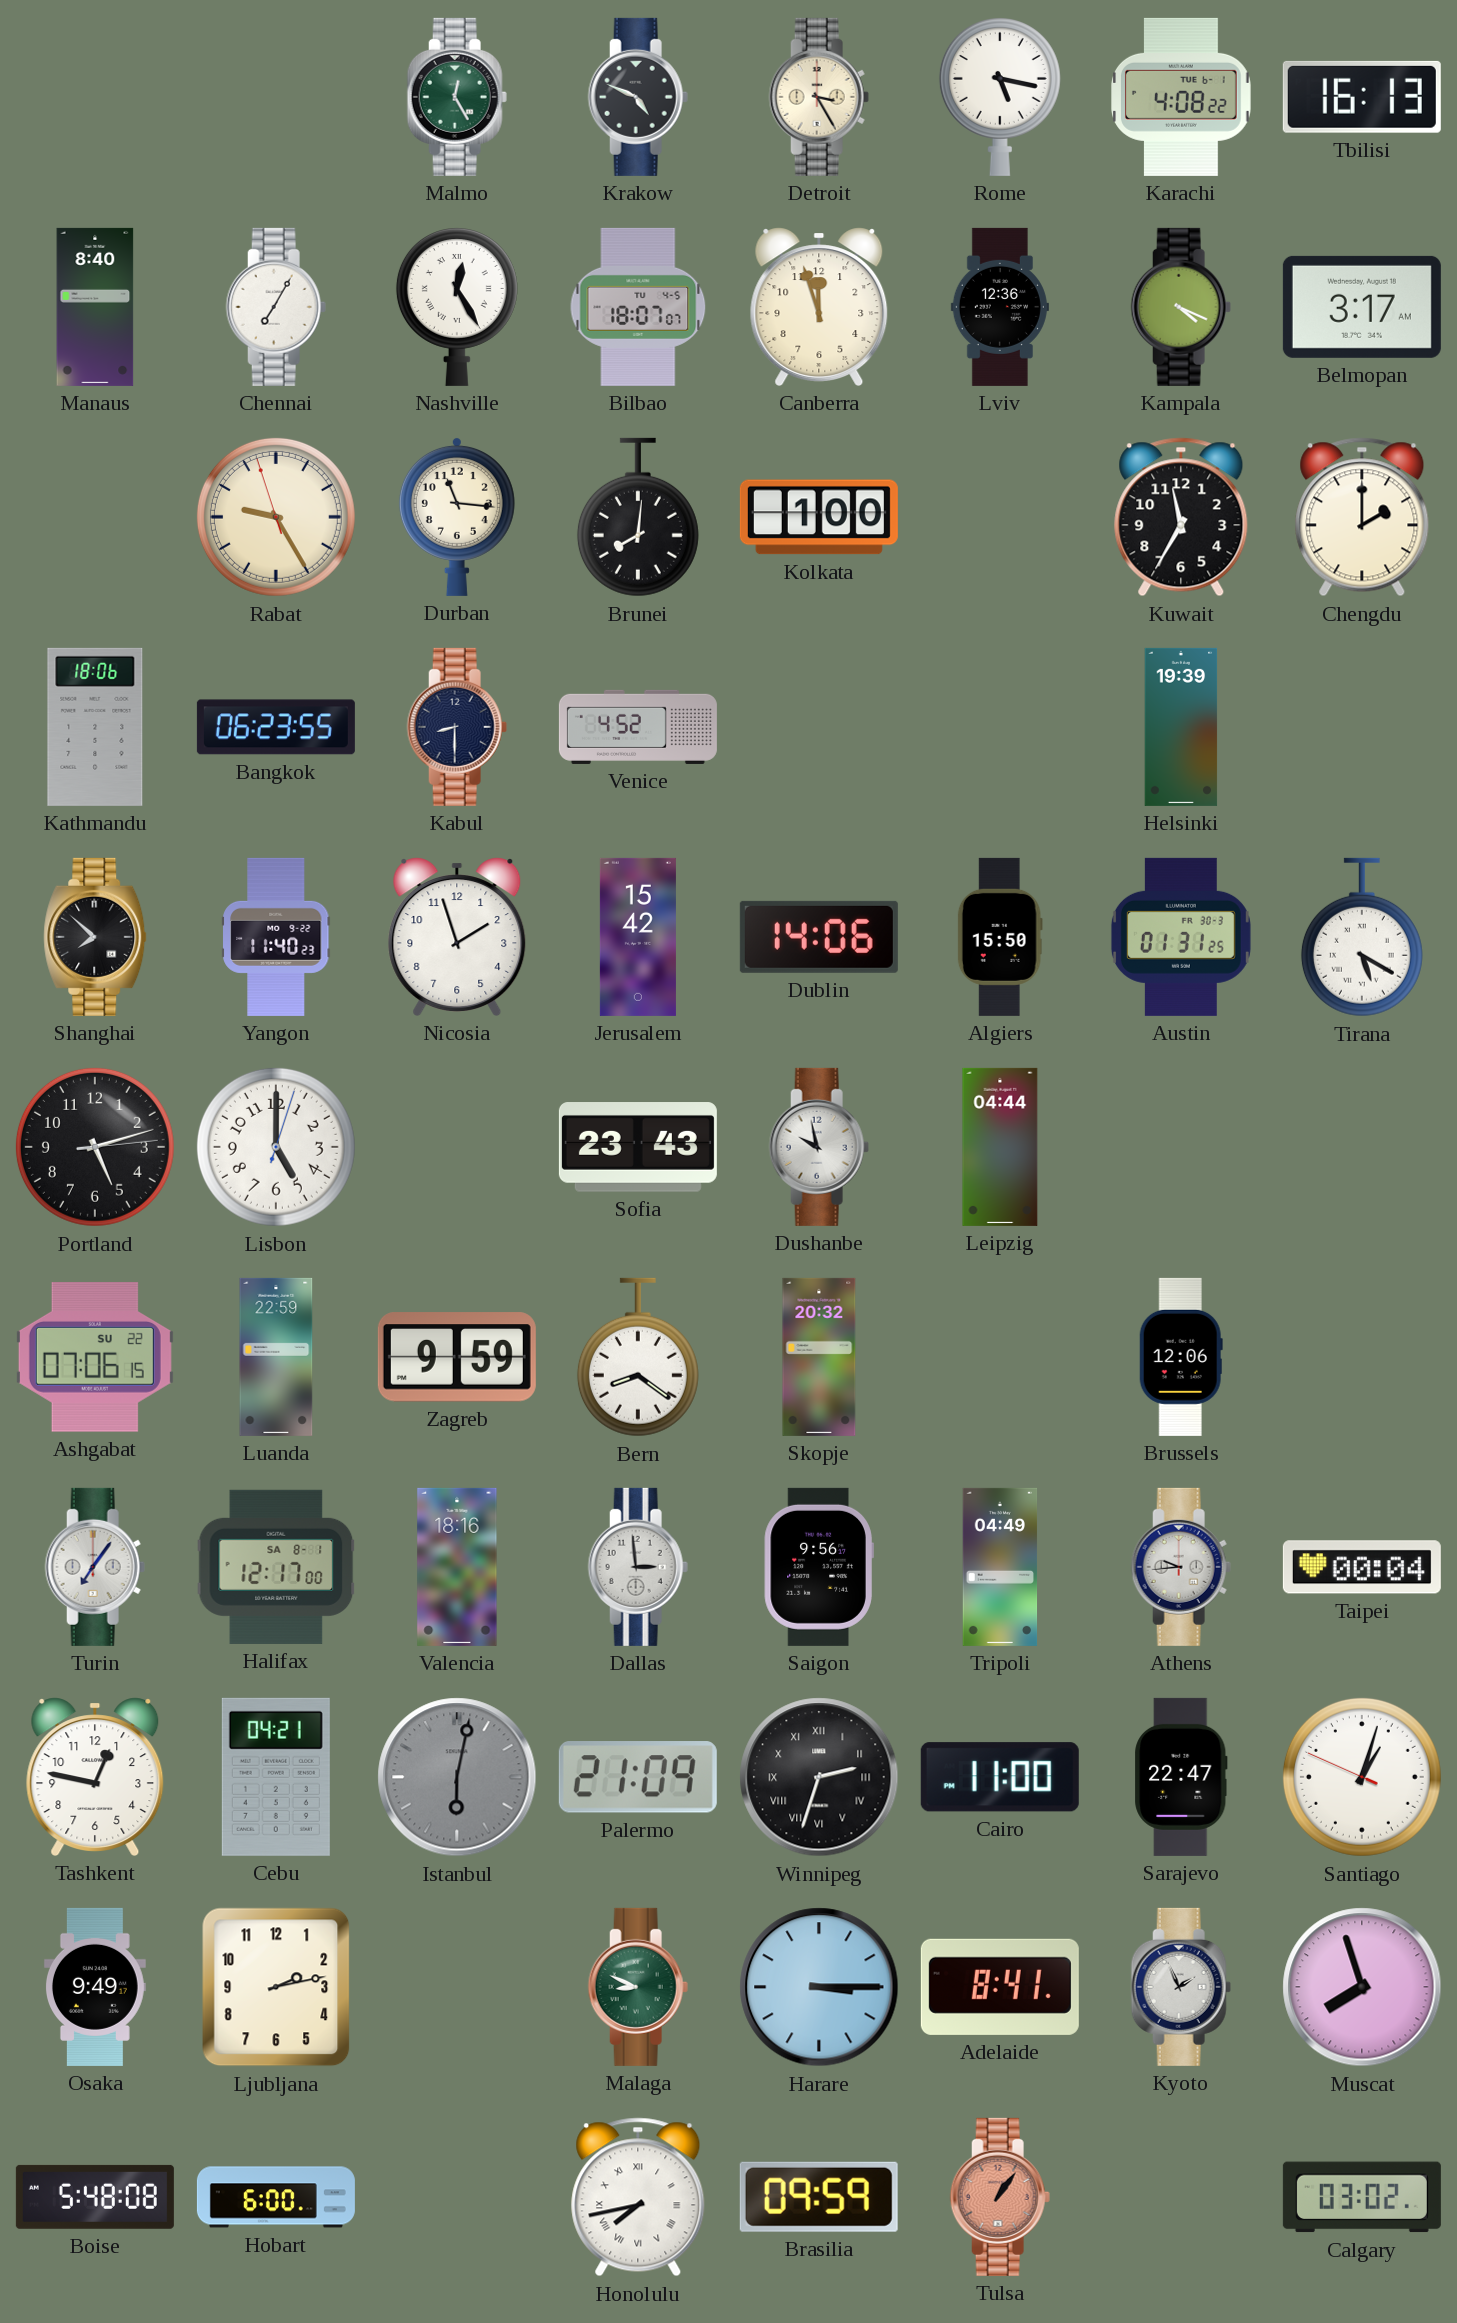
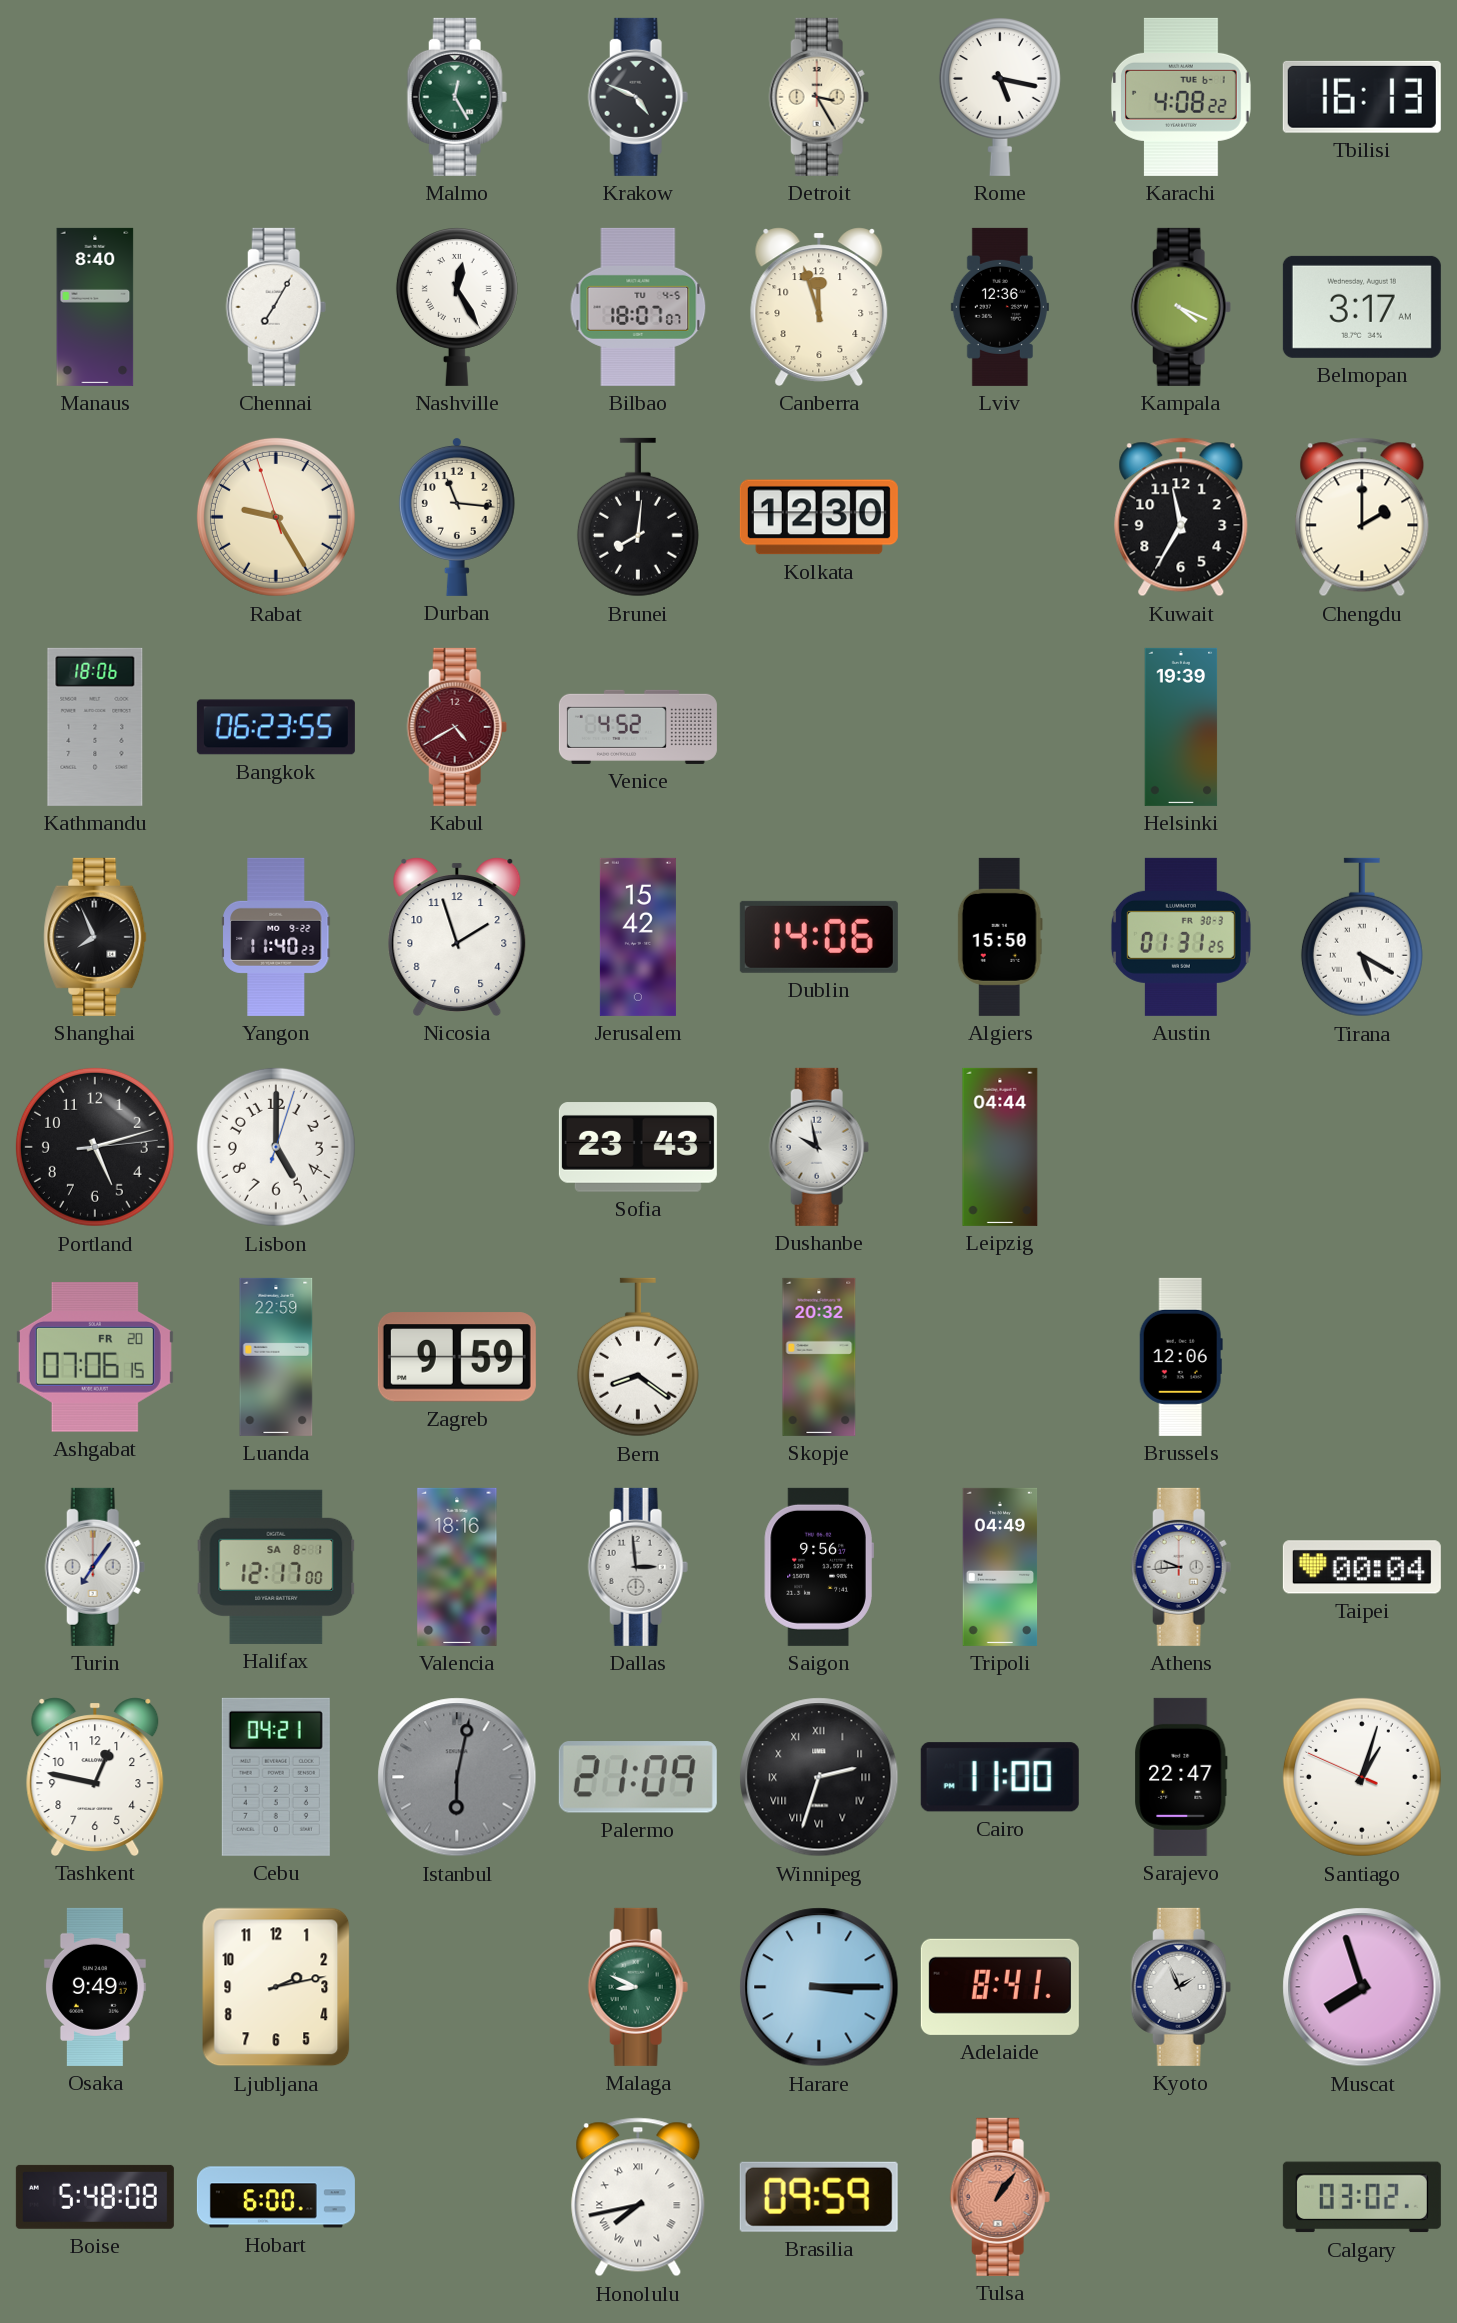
Kolkata: 1:00 -> 12:30 (819, 517)
Kabul: 8:30 -> 4:40 (457, 727)
Kabul dial: navy -> burgundy (457, 727)
Shanghai: 7:52 -> 7:56 (95, 937)
Ashgabat date: SU 22 -> FR 20 (95, 1357)
